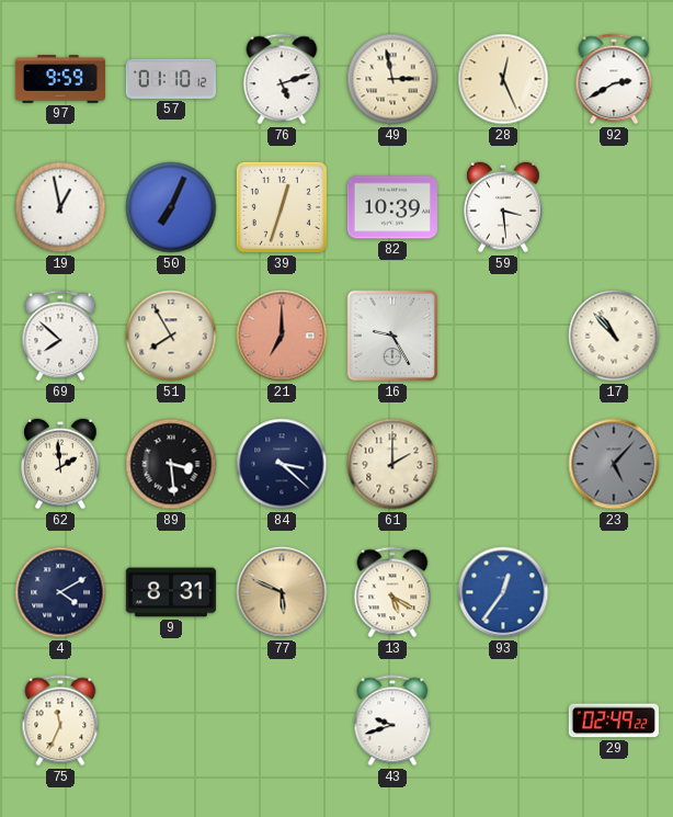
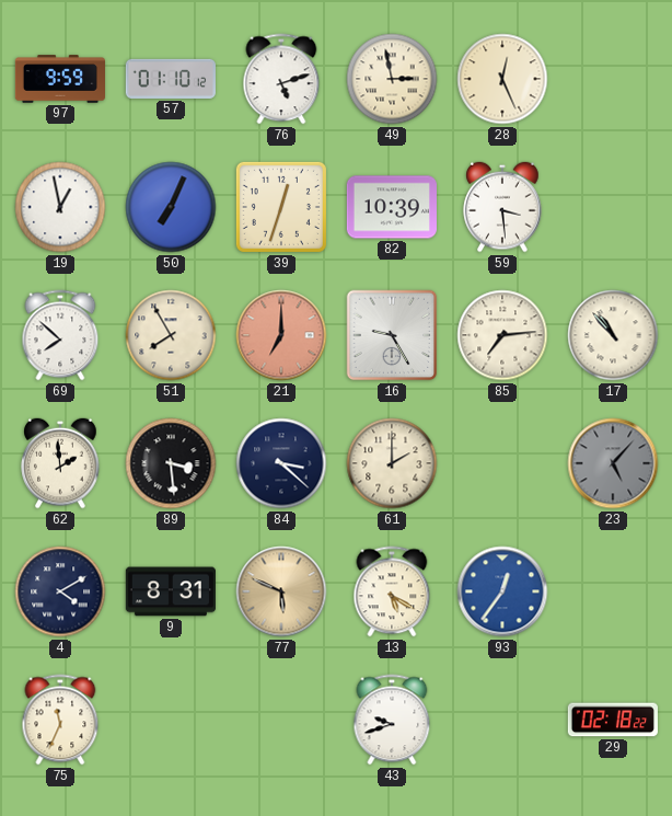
92: 2:40 -> none (614, 79)
85: none -> 7:14 (502, 335)
29: 02:49 -> 02:18 (613, 720)
